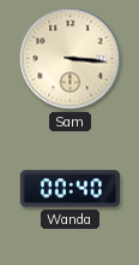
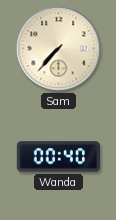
Sam: 3:16 -> 7:37 (59, 49)
